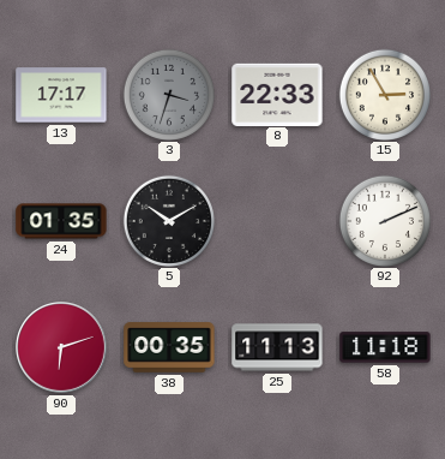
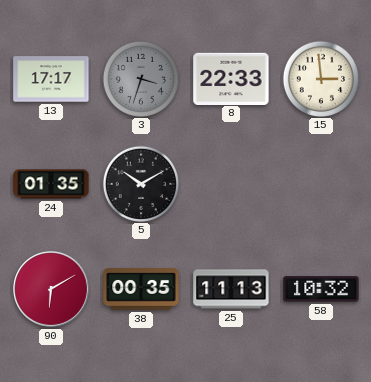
15: 2:55 -> 2:59 (320, 78)
92: 2:11 -> none (384, 220)
90: 6:12 -> 6:10 (52, 290)
58: 11:18 -> 10:32 (321, 289)
